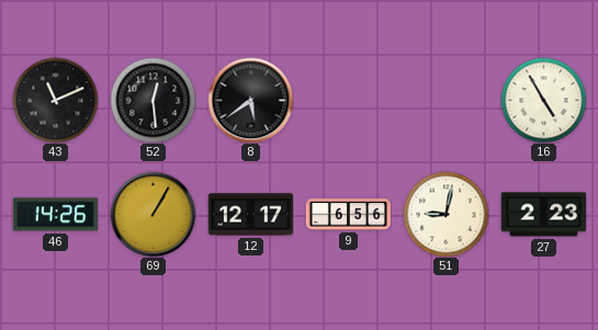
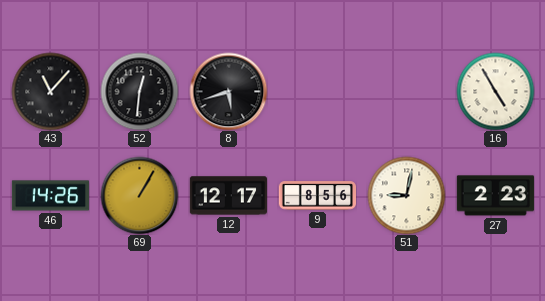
43: 11:11 -> 11:07 (50, 91)
52: 12:29 -> 12:31 (139, 91)
8: 5:39 -> 5:42 (228, 91)
9: 6:56 -> 8:56 (317, 196)
